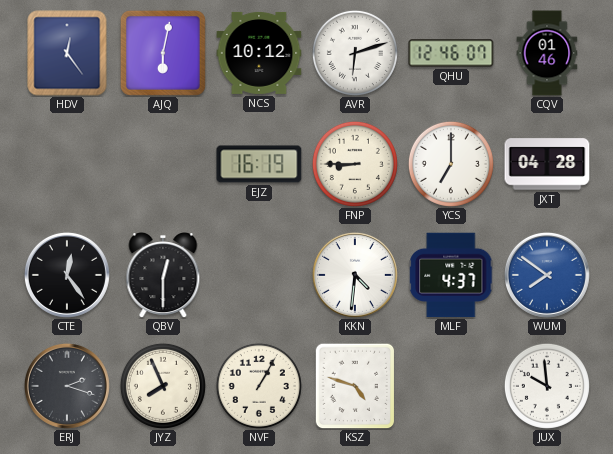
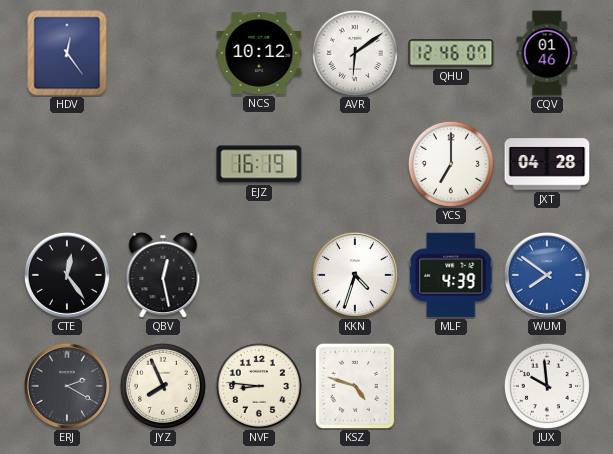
AJQ: 6:02 -> none (163, 53)
AVR: 6:12 -> 6:09 (355, 53)
FNP: 8:45 -> none (355, 164)
QBV: 12:30 -> 12:28 (163, 275)
KKN: 4:31 -> 4:33 (355, 275)
MLF: 4:37 -> 4:39 (451, 275)
ERJ: 2:18 -> 2:20 (67, 386)
NVF: 1:05 -> 8:46 (259, 386)
